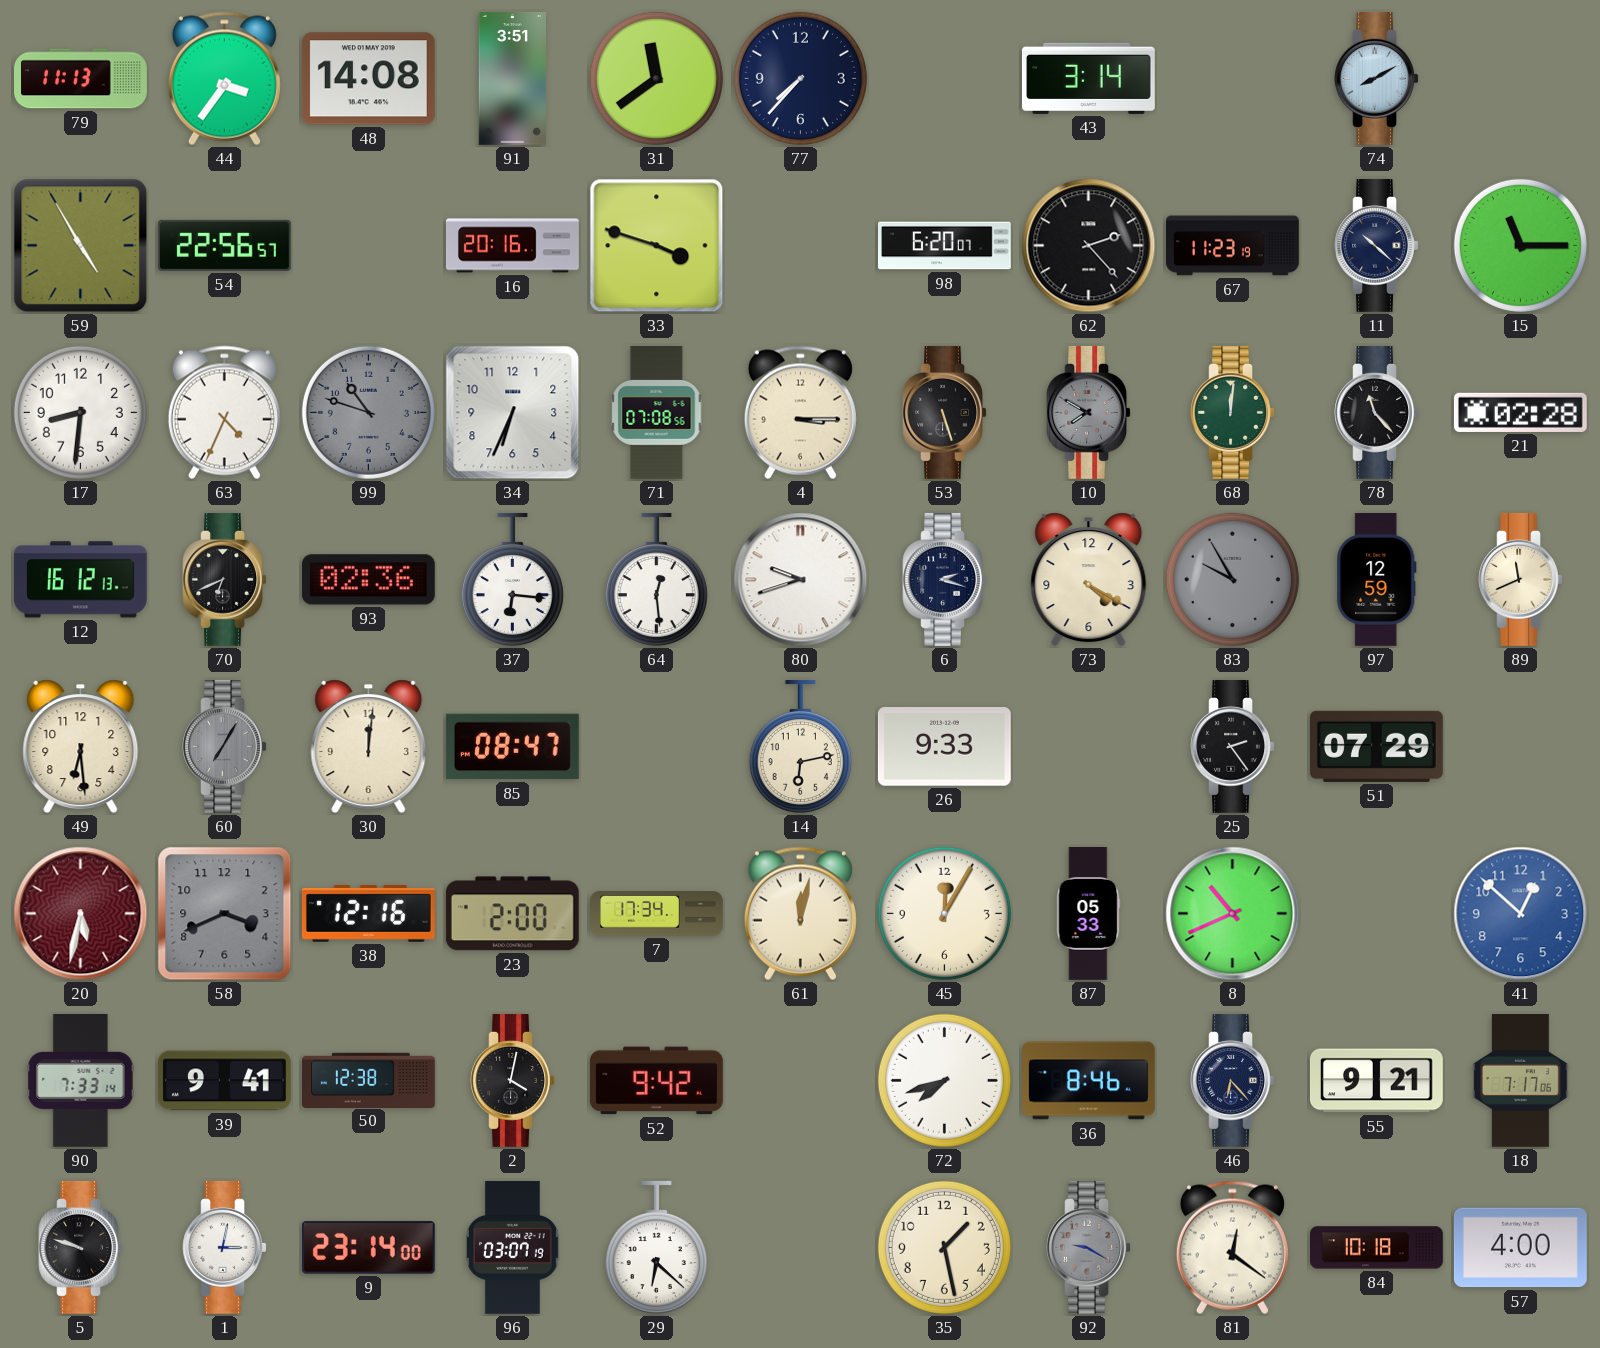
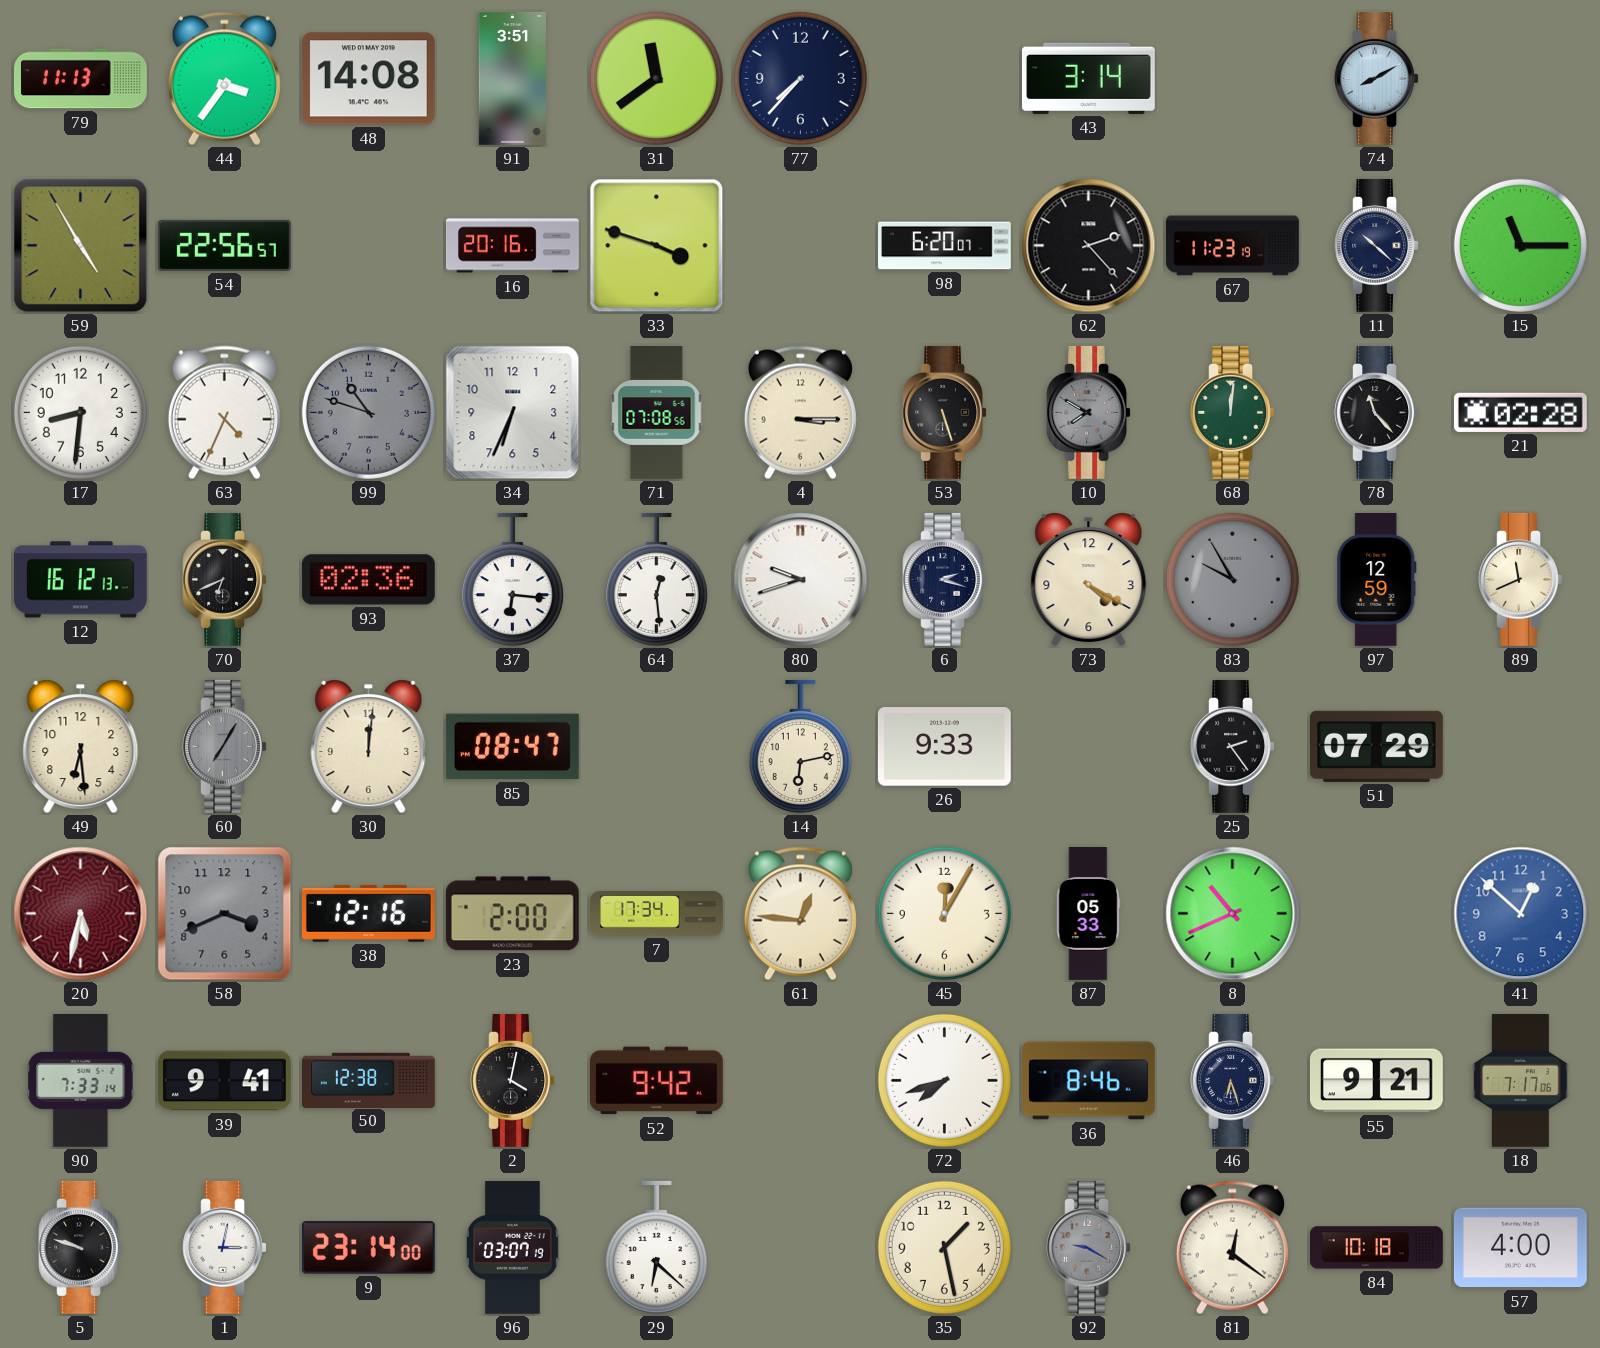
61: 12:02 -> 12:46 (800, 914)
46: 6:23 -> 6:27 (1232, 1080)
